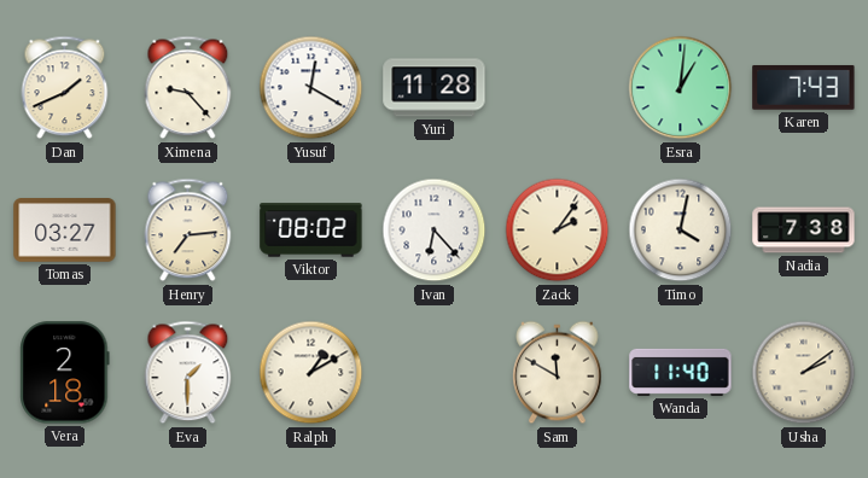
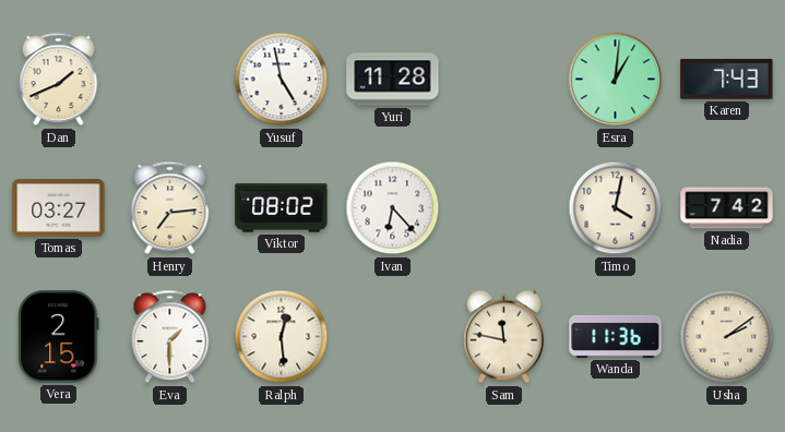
Ximena: 9:23 -> none (188, 88)
Yusuf: 12:20 -> 4:58 (282, 80)
Zack: 2:06 -> none (558, 231)
Nadia: 7:38 -> 7:42 (727, 208)
Vera: 2:18 -> 2:15 (59, 337)
Ralph: 1:10 -> 12:29 (282, 337)
Sam: 11:50 -> 11:47 (504, 337)
Wanda: 11:40 -> 11:36 (616, 336)
